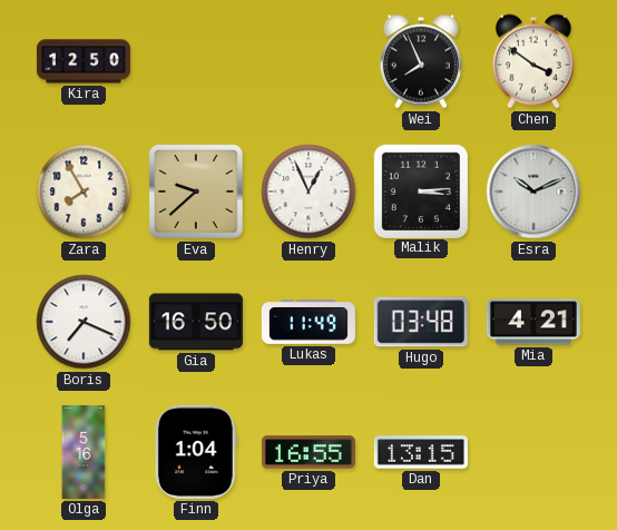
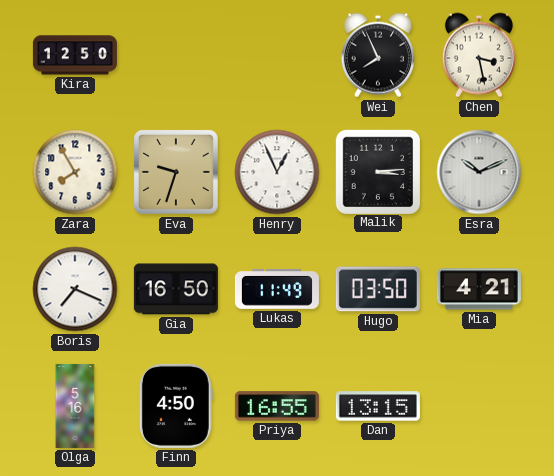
Chen: 3:51 -> 3:28 (479, 55)
Eva: 9:38 -> 9:33 (176, 172)
Hugo: 03:48 -> 03:50 (378, 289)
Finn: 1:04 -> 4:50 (176, 406)
